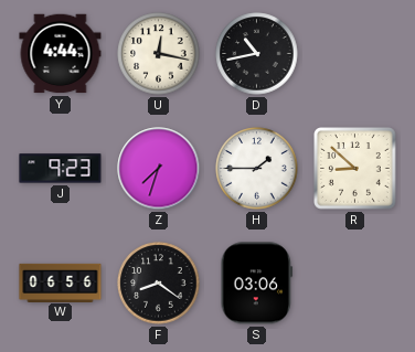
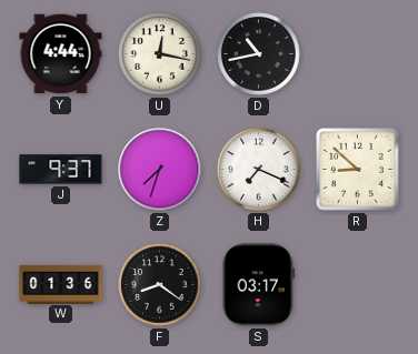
J: 9:23 -> 9:37 (61, 170)
H: 1:45 -> 7:19 (259, 170)
W: 06:56 -> 01:36 (61, 284)
S: 03:06 -> 03:17 (259, 285)
